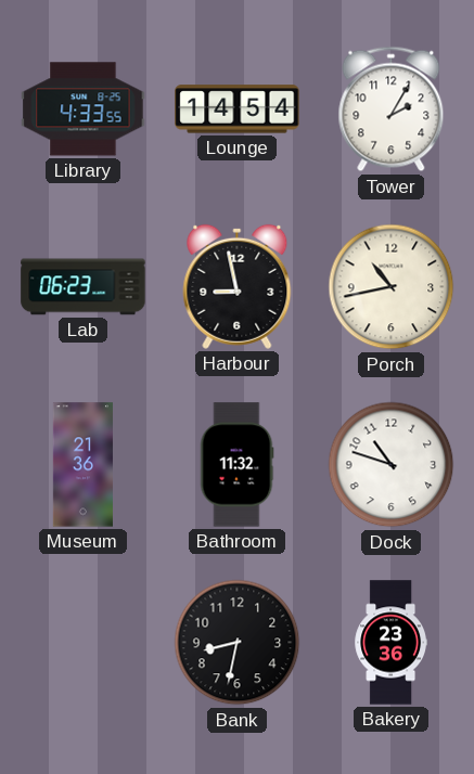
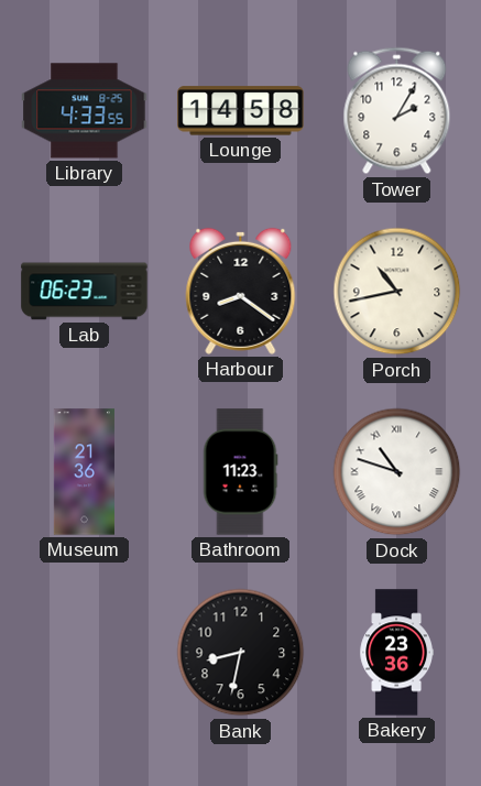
Lounge: 14:54 -> 14:58 (241, 111)
Harbour: 8:58 -> 8:21 (241, 291)
Bathroom: 11:32 -> 11:23 (240, 472)
Dock numerals: Arabic -> Roman (397, 472)
